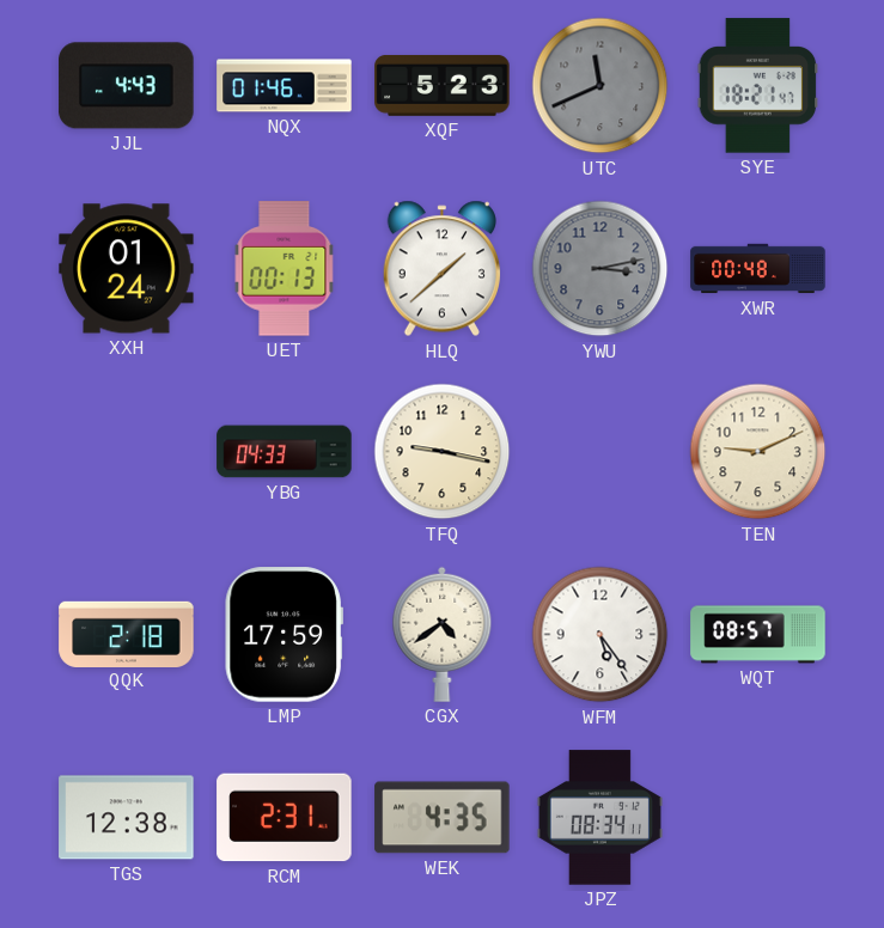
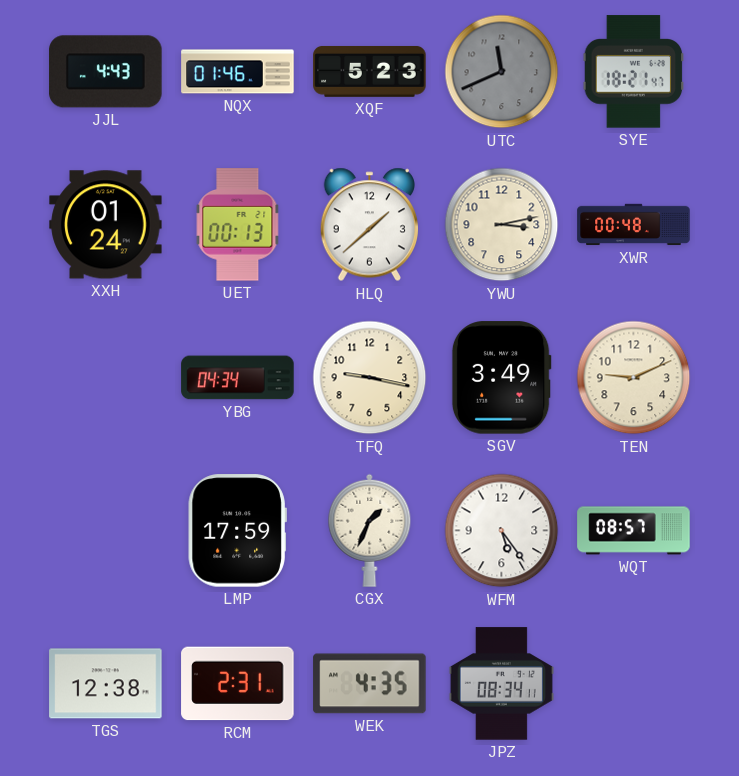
YWU dial: grey -> cream (502, 225)
YBG: 04:33 -> 04:34 (238, 378)
SGV: none -> 3:49 (501, 378)
QQK: 2:18 -> none (127, 634)
CGX: 4:39 -> 1:34 (370, 530)
